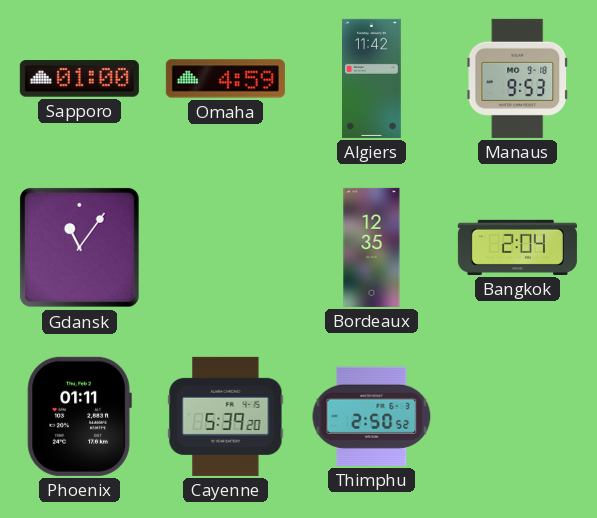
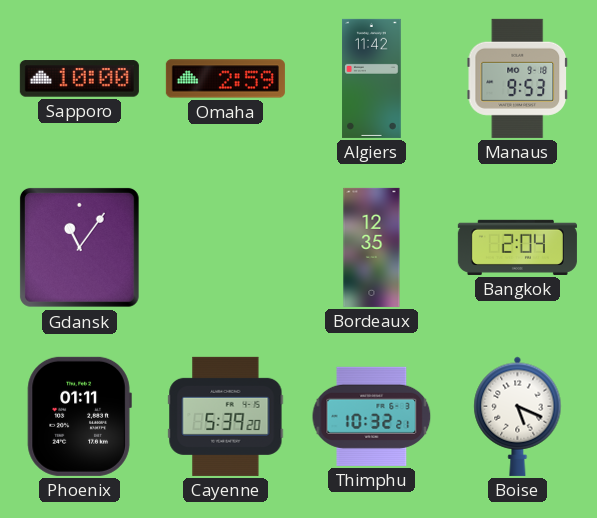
Sapporo: 01:00 -> 10:00 (79, 79)
Omaha: 4:59 -> 2:59 (225, 79)
Thimphu: 2:50 -> 10:32 (372, 416)
Boise: none -> 5:19 (518, 416)
